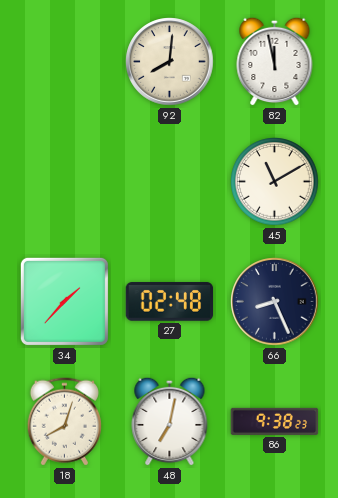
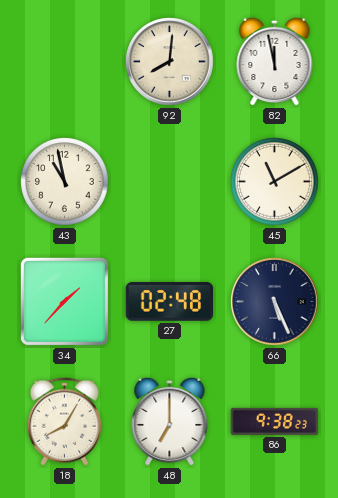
43: none -> 10:58 (65, 182)
66: 8:26 -> 5:26 (275, 302)
18: 8:03 -> 8:05 (64, 422)
48: 7:02 -> 7:00 (170, 421)
